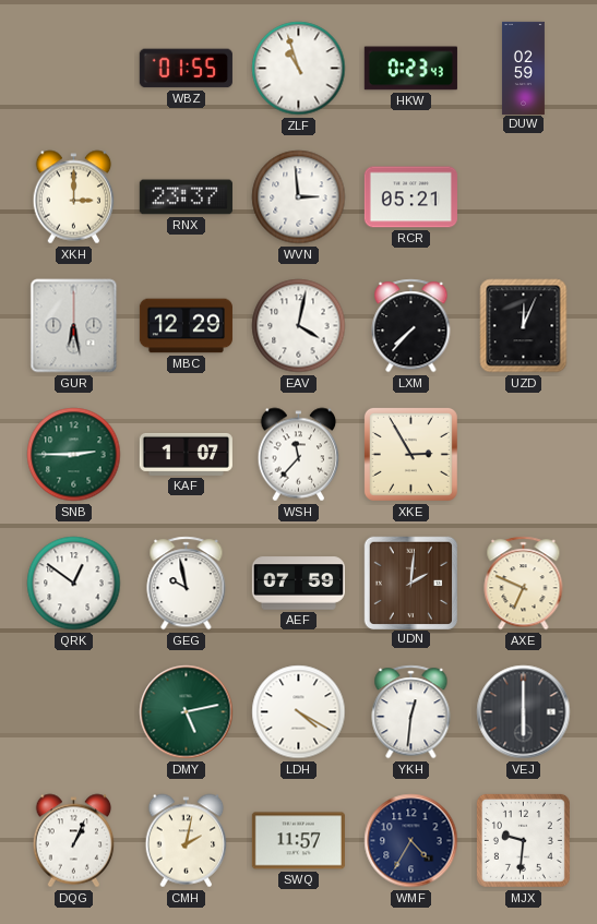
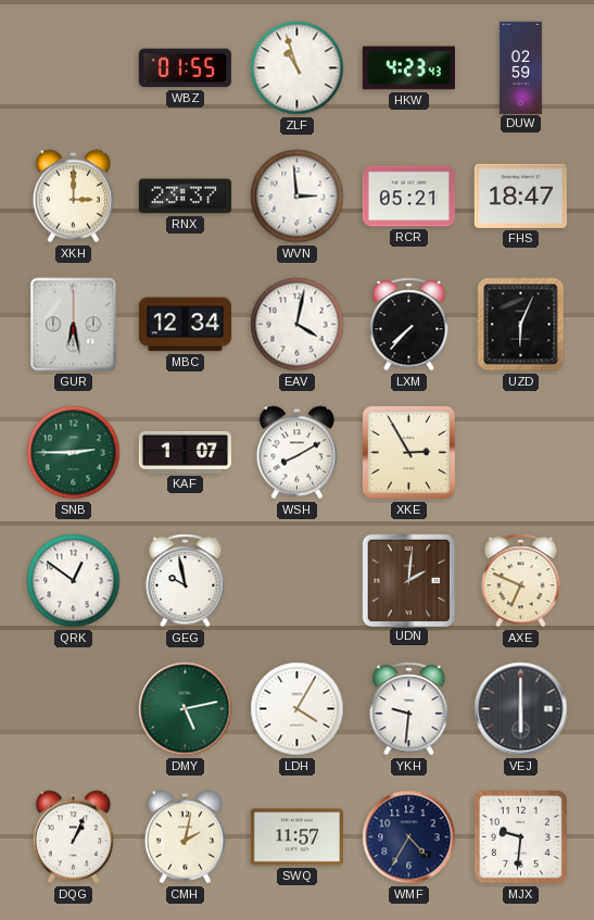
HKW: 0:23 -> 4:23 (408, 68)
FHS: none -> 18:47 (520, 196)
MBC: 12:29 -> 12:34 (185, 325)
UZD: 12:04 -> 6:04 (521, 325)
WSH: 11:37 -> 8:10 (298, 453)
AEF: 07:59 -> none (298, 584)
LDH: 4:20 -> 4:05 (298, 709)
YKH: 12:31 -> 9:31 (409, 709)
